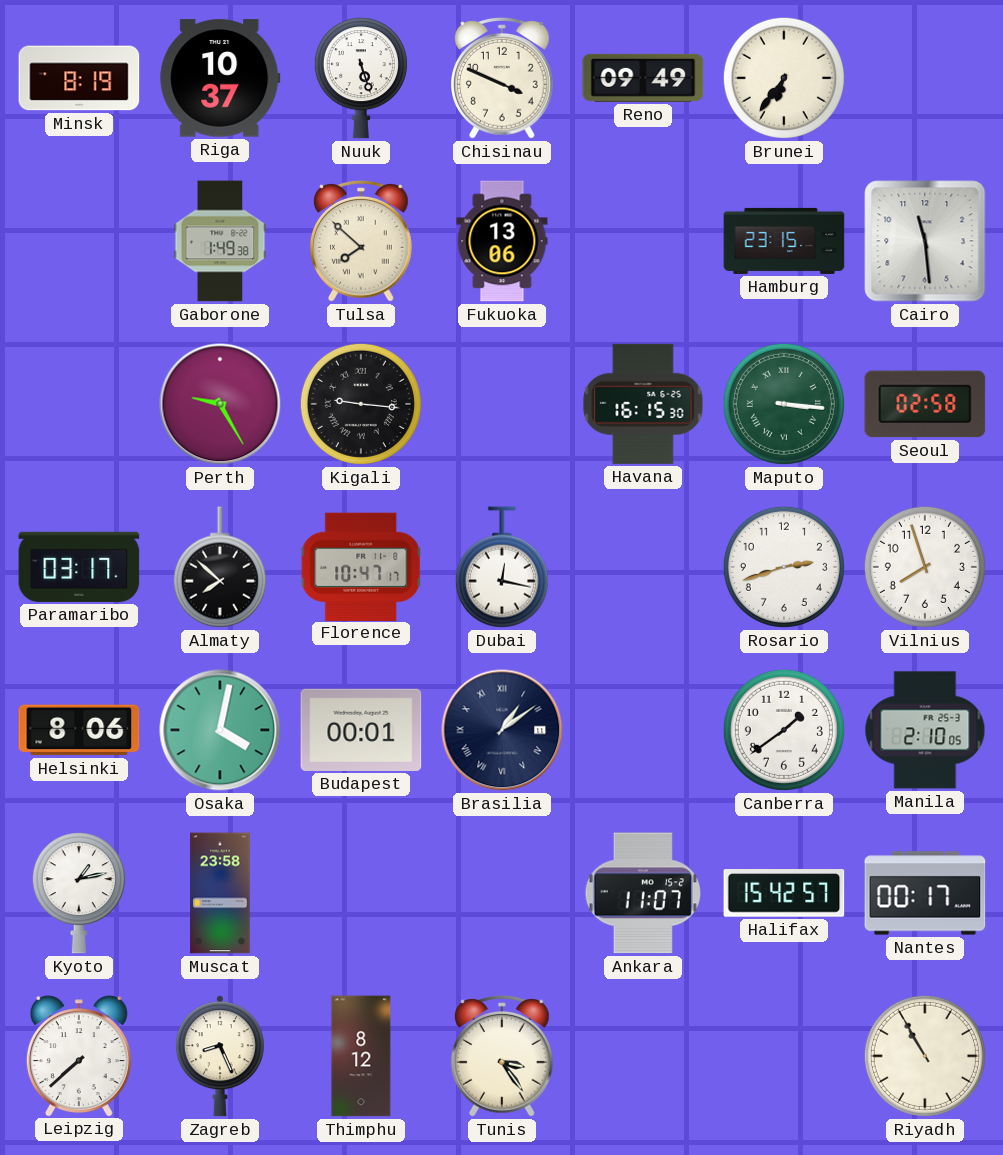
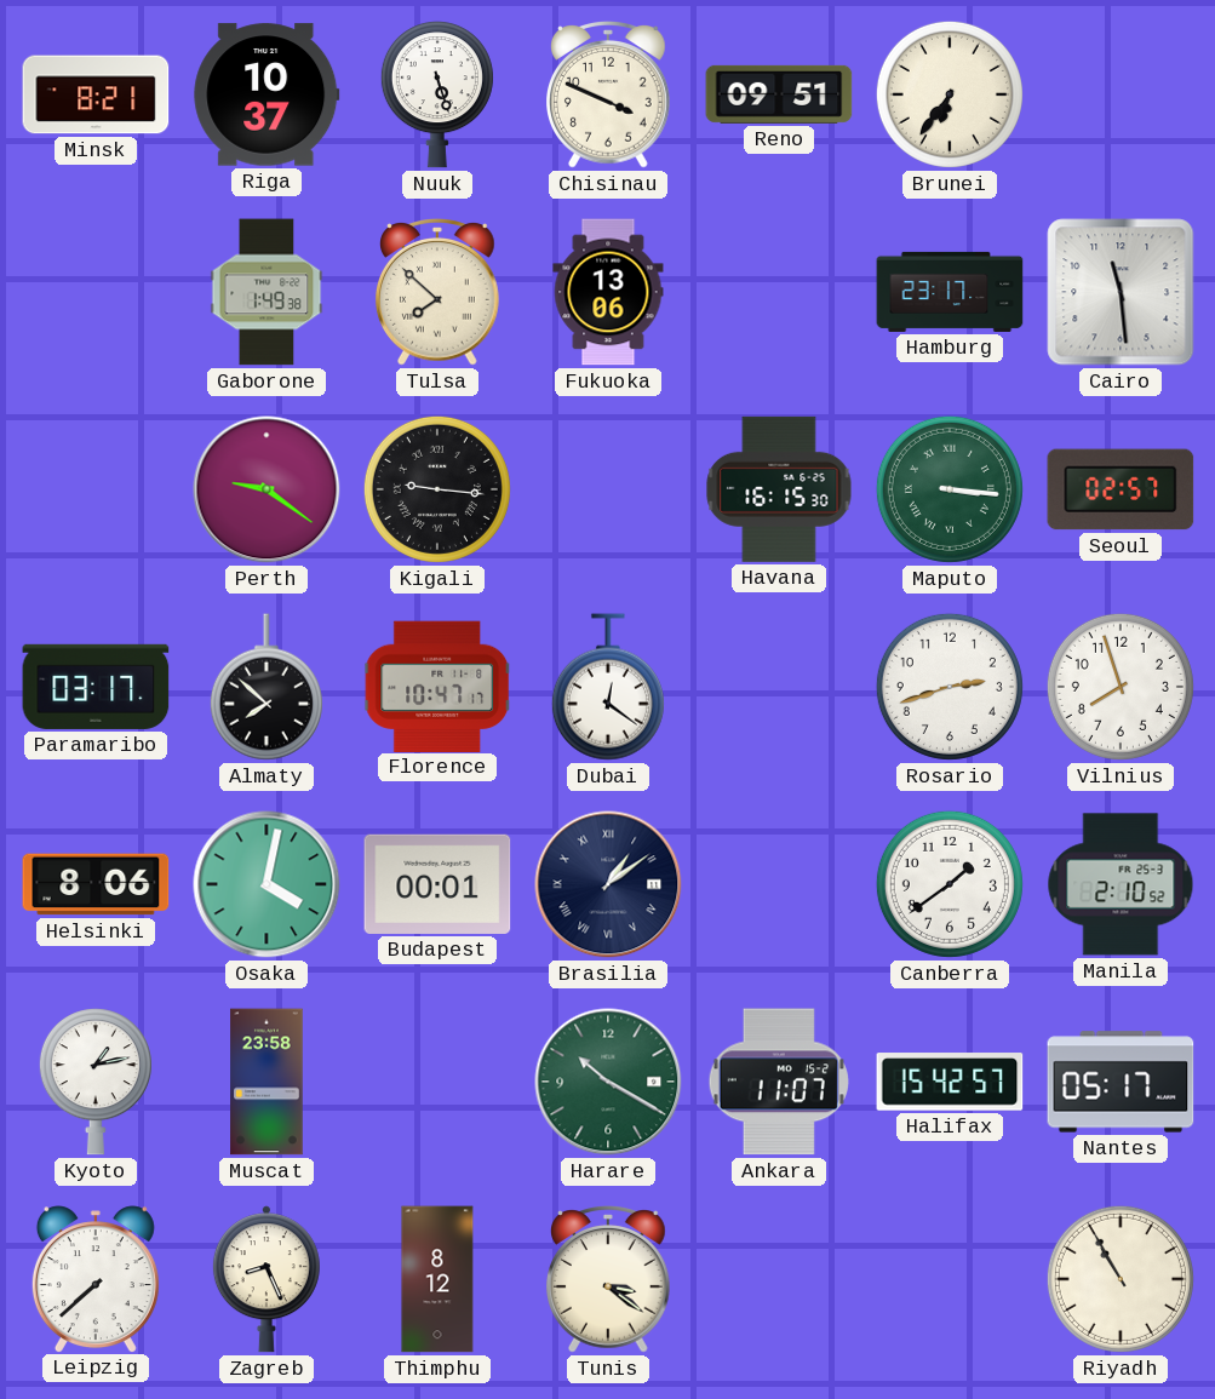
Minsk: 8:19 -> 8:21 (96, 94)
Reno: 09:49 -> 09:51 (779, 94)
Hamburg: 23:15 -> 23:17 (950, 292)
Perth: 9:25 -> 9:21 (267, 489)
Seoul: 02:58 -> 02:57 (1121, 489)
Dubai: 12:17 -> 12:21 (608, 687)
Manila: 2:10:05 -> 2:10:52 (1121, 884)
Harare: none -> 10:20 (608, 1082)
Nantes: 00:17 -> 05:17 (1121, 1082)
Tunis: 3:24 -> 3:21 (609, 1279)
